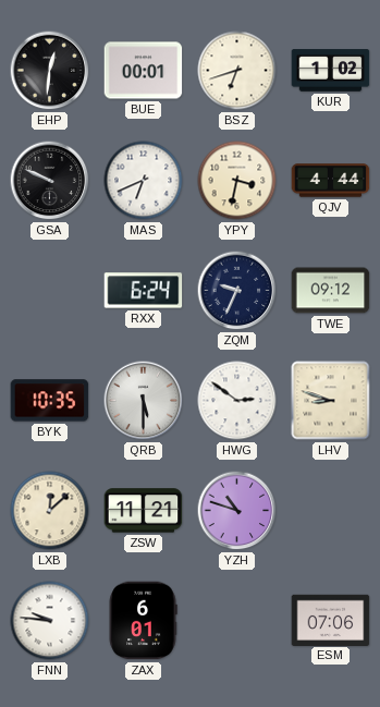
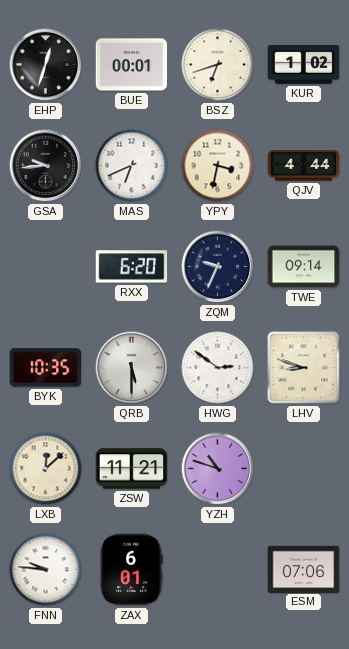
EHP: 12:31 -> 12:33 (46, 65)
GSA: 9:49 -> 9:44 (46, 166)
RXX: 6:24 -> 6:20 (132, 267)
TWE: 09:12 -> 09:14 (304, 267)
